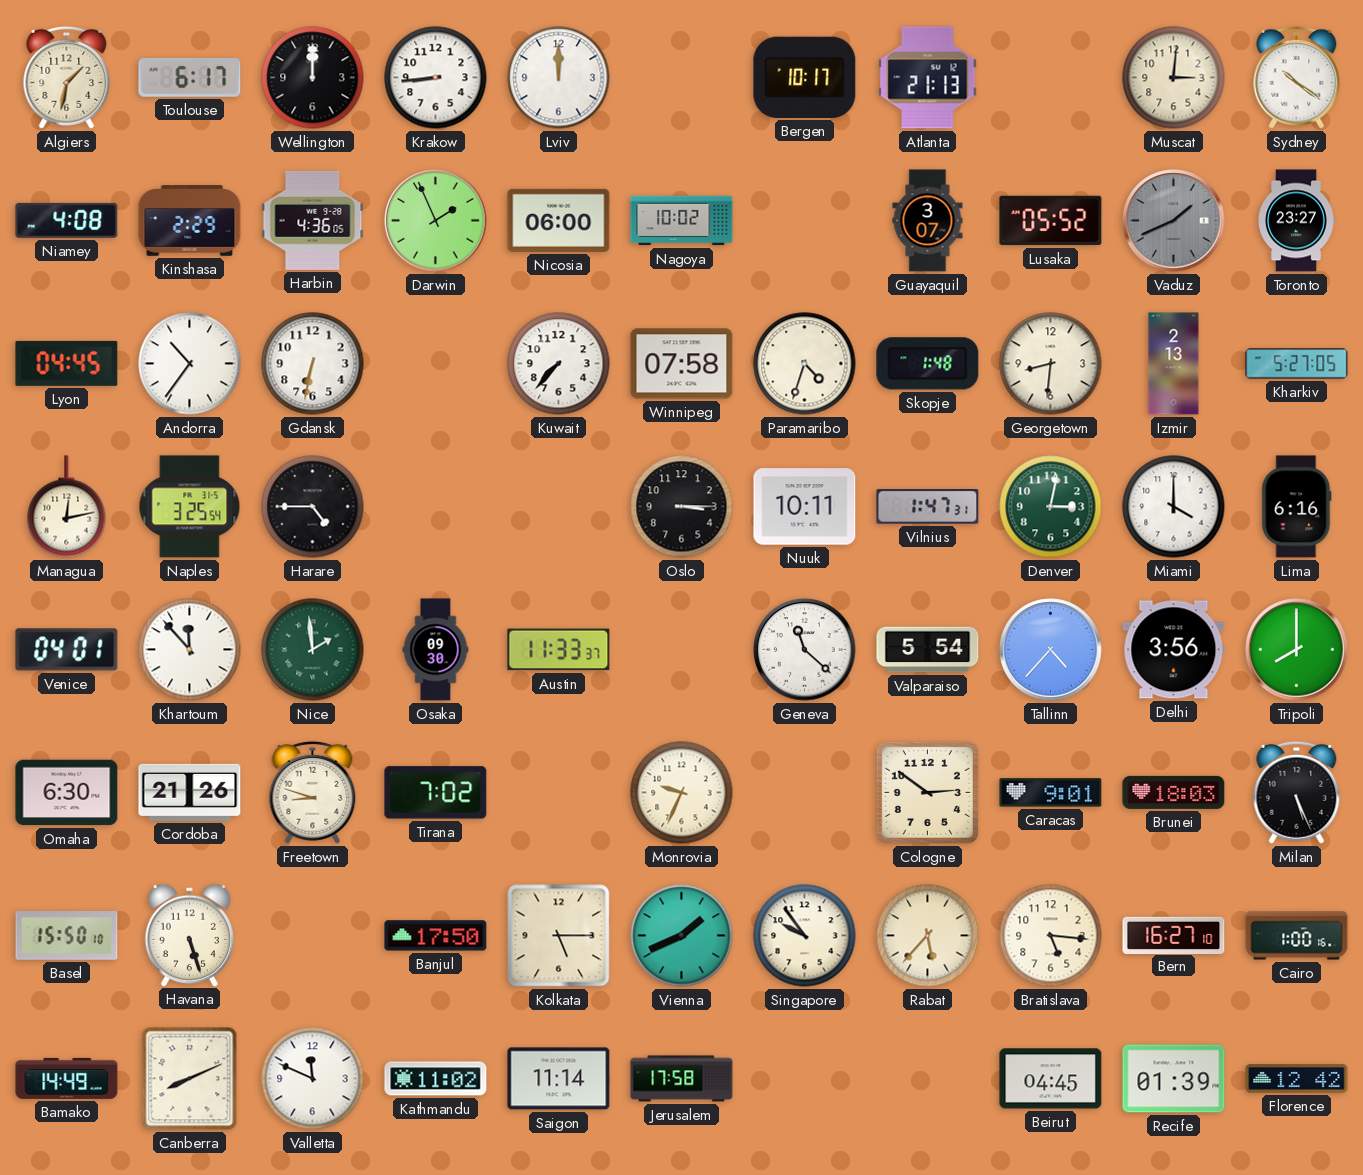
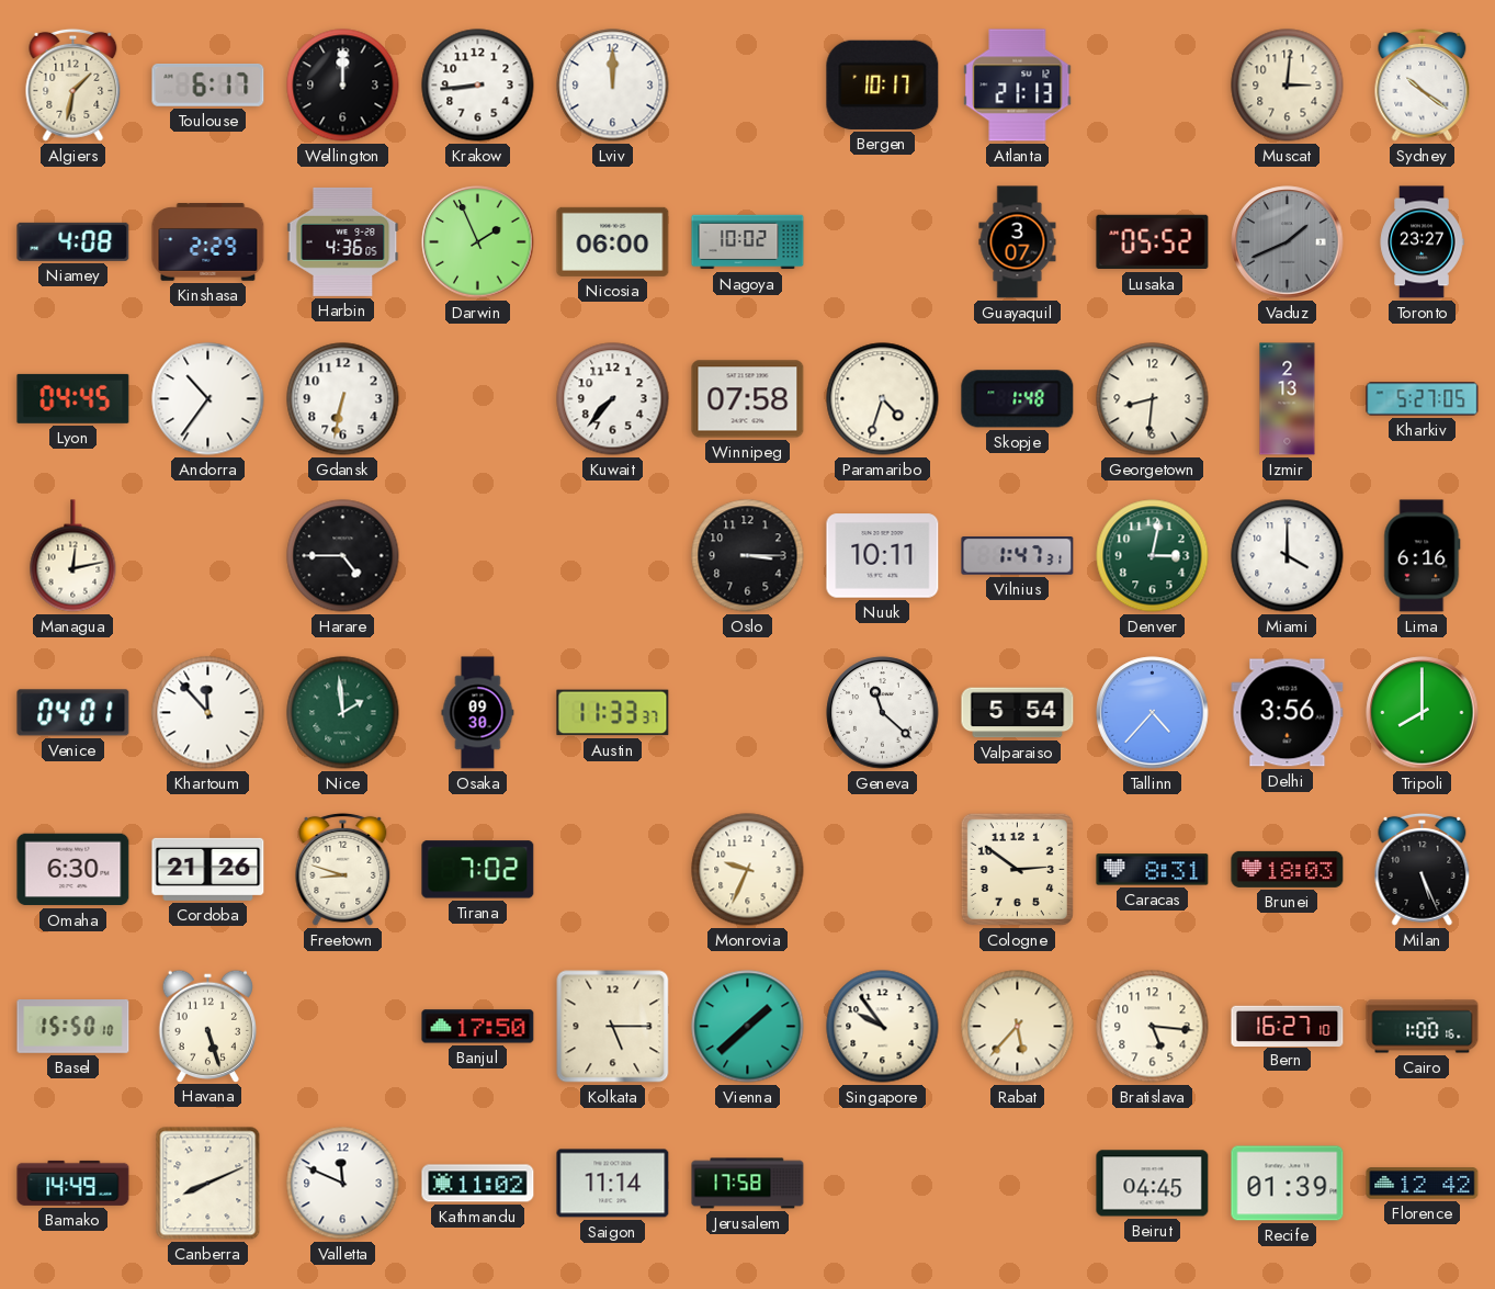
Naples: 3:25 -> none (190, 507)
Caracas: 9:01 -> 8:31 (1153, 870)
Vienna: 1:41 -> 1:38 (748, 1027)
